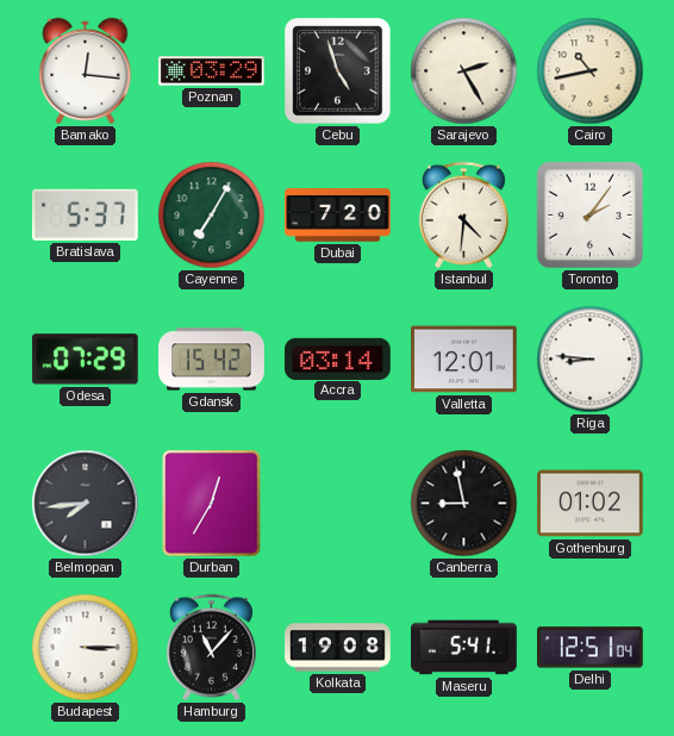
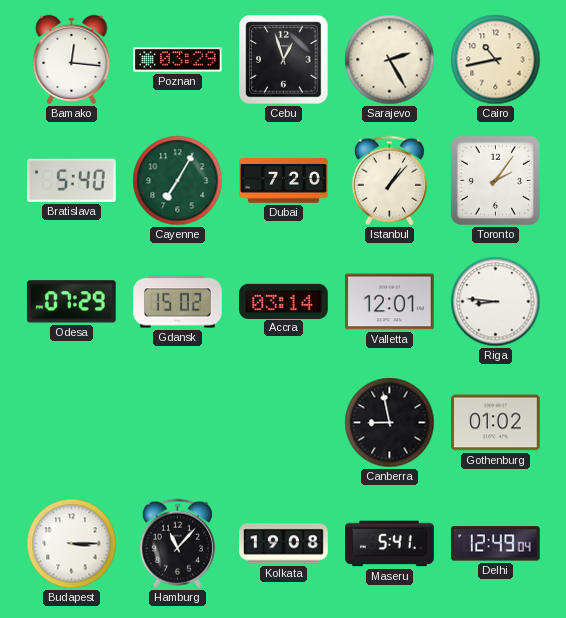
Cebu: 4:57 -> 12:57 (284, 60)
Bratislava: 5:37 -> 5:40 (71, 180)
Istanbul: 4:31 -> 1:07 (389, 181)
Gdansk: 15:42 -> 15:02 (178, 302)
Belmopan: 7:44 -> none (86, 504)
Durban: 12:35 -> none (212, 504)
Delhi: 12:51 -> 12:49 (495, 544)
